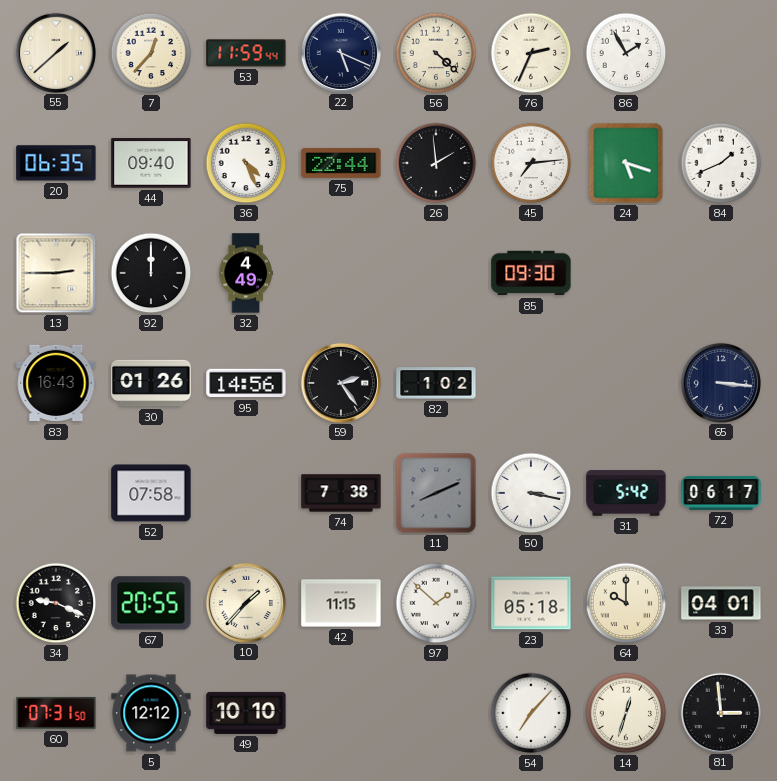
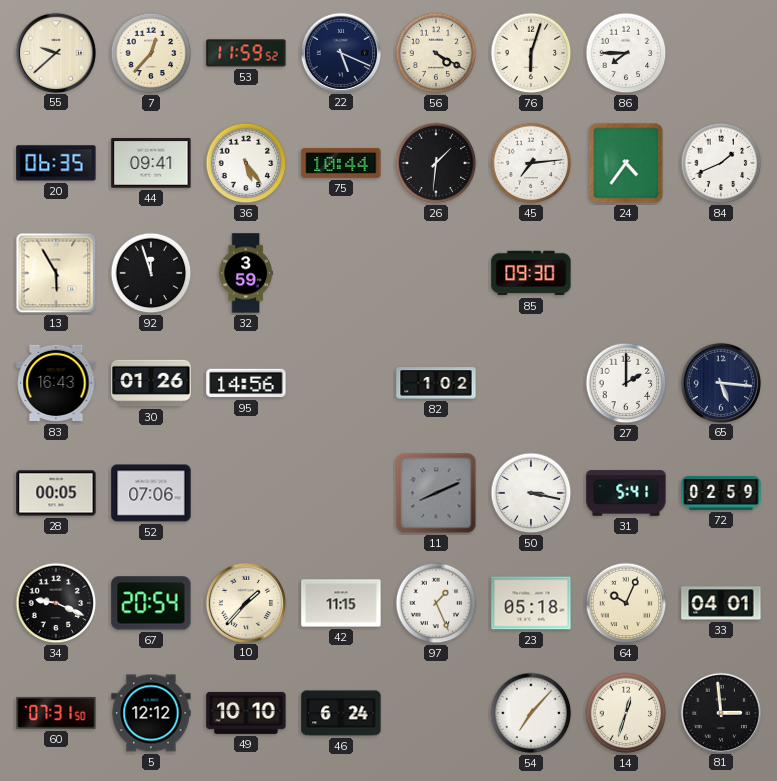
55: 1:38 -> 9:38 (55, 52)
53: 11:59:44 -> 11:59:52 (246, 53)
56: 4:22 -> 4:20 (436, 53)
76: 2:34 -> 6:03 (531, 53)
86: 1:55 -> 7:45 (626, 53)
44: 09:40 -> 09:41 (151, 163)
36: 4:26 -> 5:24 (246, 163)
75: 22:44 -> 10:44 (341, 163)
26: 1:59 -> 1:31 (436, 163)
24: 5:18 -> 4:36 (626, 163)
13: 2:45 -> 5:55 (56, 273)
92: 12:00 -> 11:57 (151, 273)
32: 4:49 -> 3:59 (246, 273)
59: 2:24 -> none (340, 382)
27: none -> 2:00 (626, 383)
65: 3:16 -> 5:16 (720, 382)
28: none -> 00:05 (56, 493)
52: 07:58 -> 07:06 (151, 493)
74: 7:38 -> none (341, 493)
31: 5:42 -> 5:41 (626, 493)
72: 06:17 -> 02:59 (721, 493)
67: 20:55 -> 20:54 (151, 603)
97: 1:52 -> 1:26 (436, 603)
64: 10:00 -> 10:04 (626, 603)
46: none -> 6:24 (341, 713)
